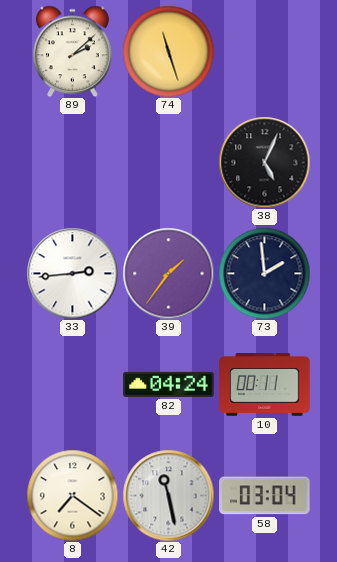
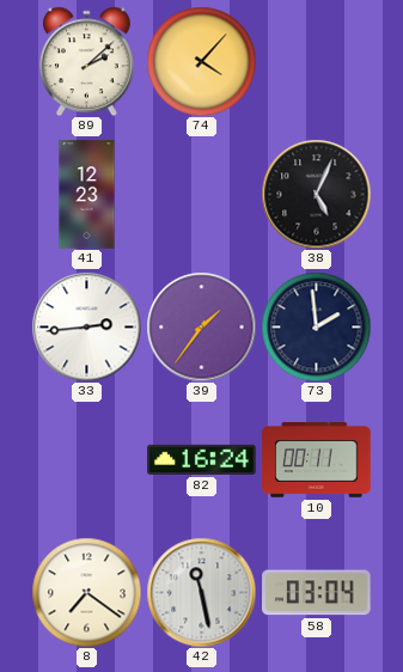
74: 11:27 -> 4:07 (201, 61)
41: none -> 12:23 (87, 195)
82: 04:24 -> 16:24 (202, 459)
